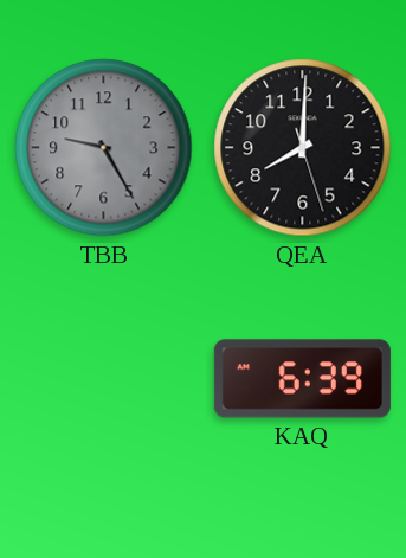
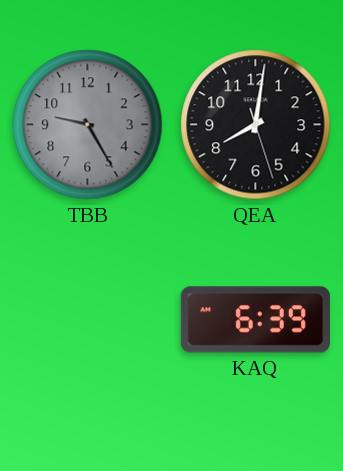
QEA: 8:00 -> 8:01 (256, 125)
